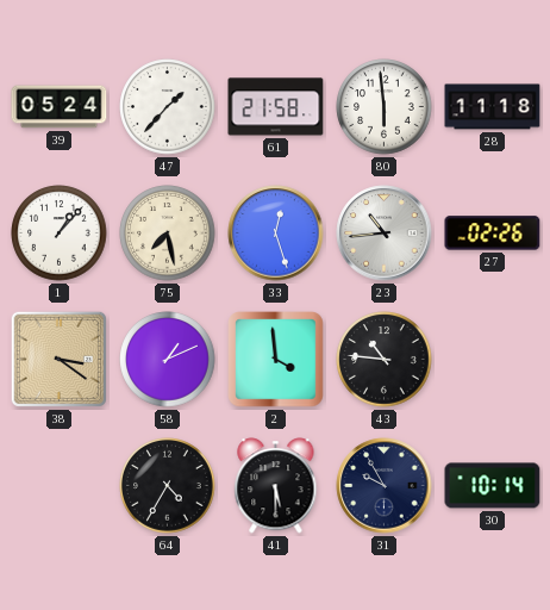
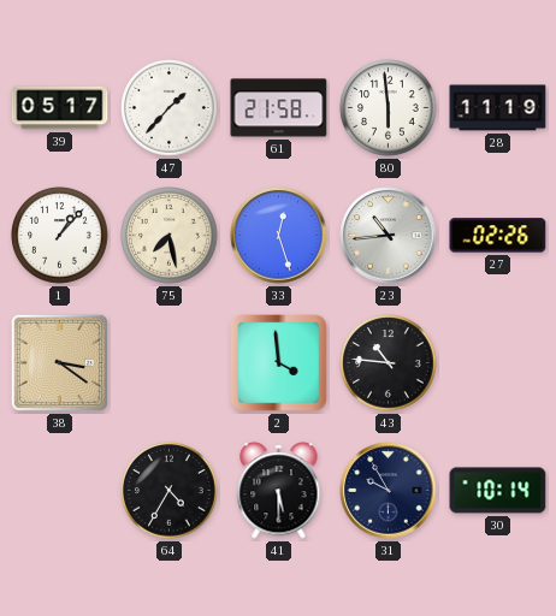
39: 05:24 -> 05:17 (60, 108)
28: 11:18 -> 11:19 (498, 108)
58: 1:11 -> none (168, 360)
